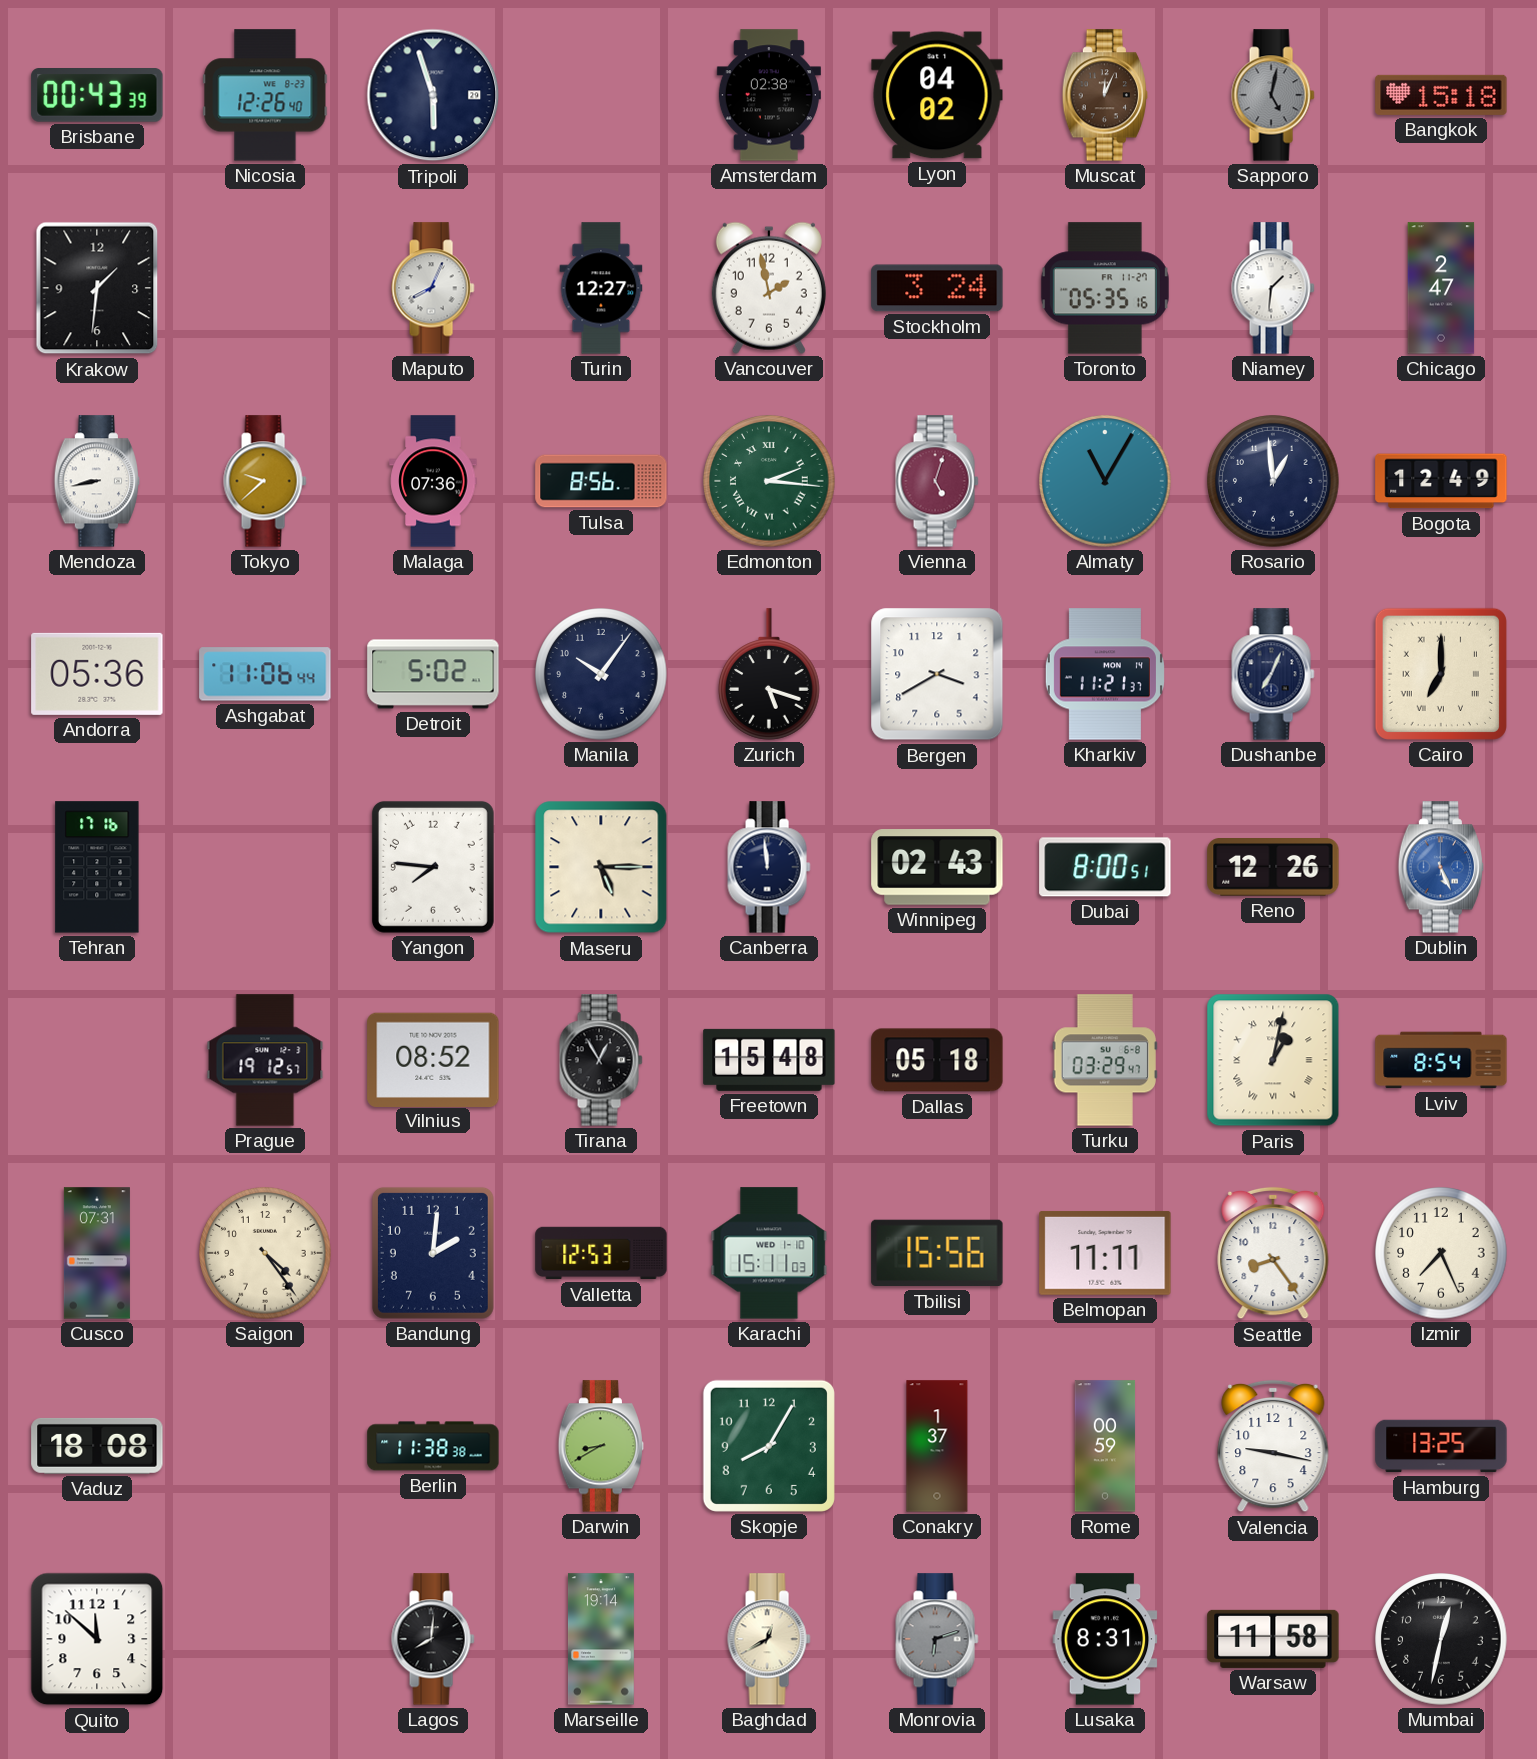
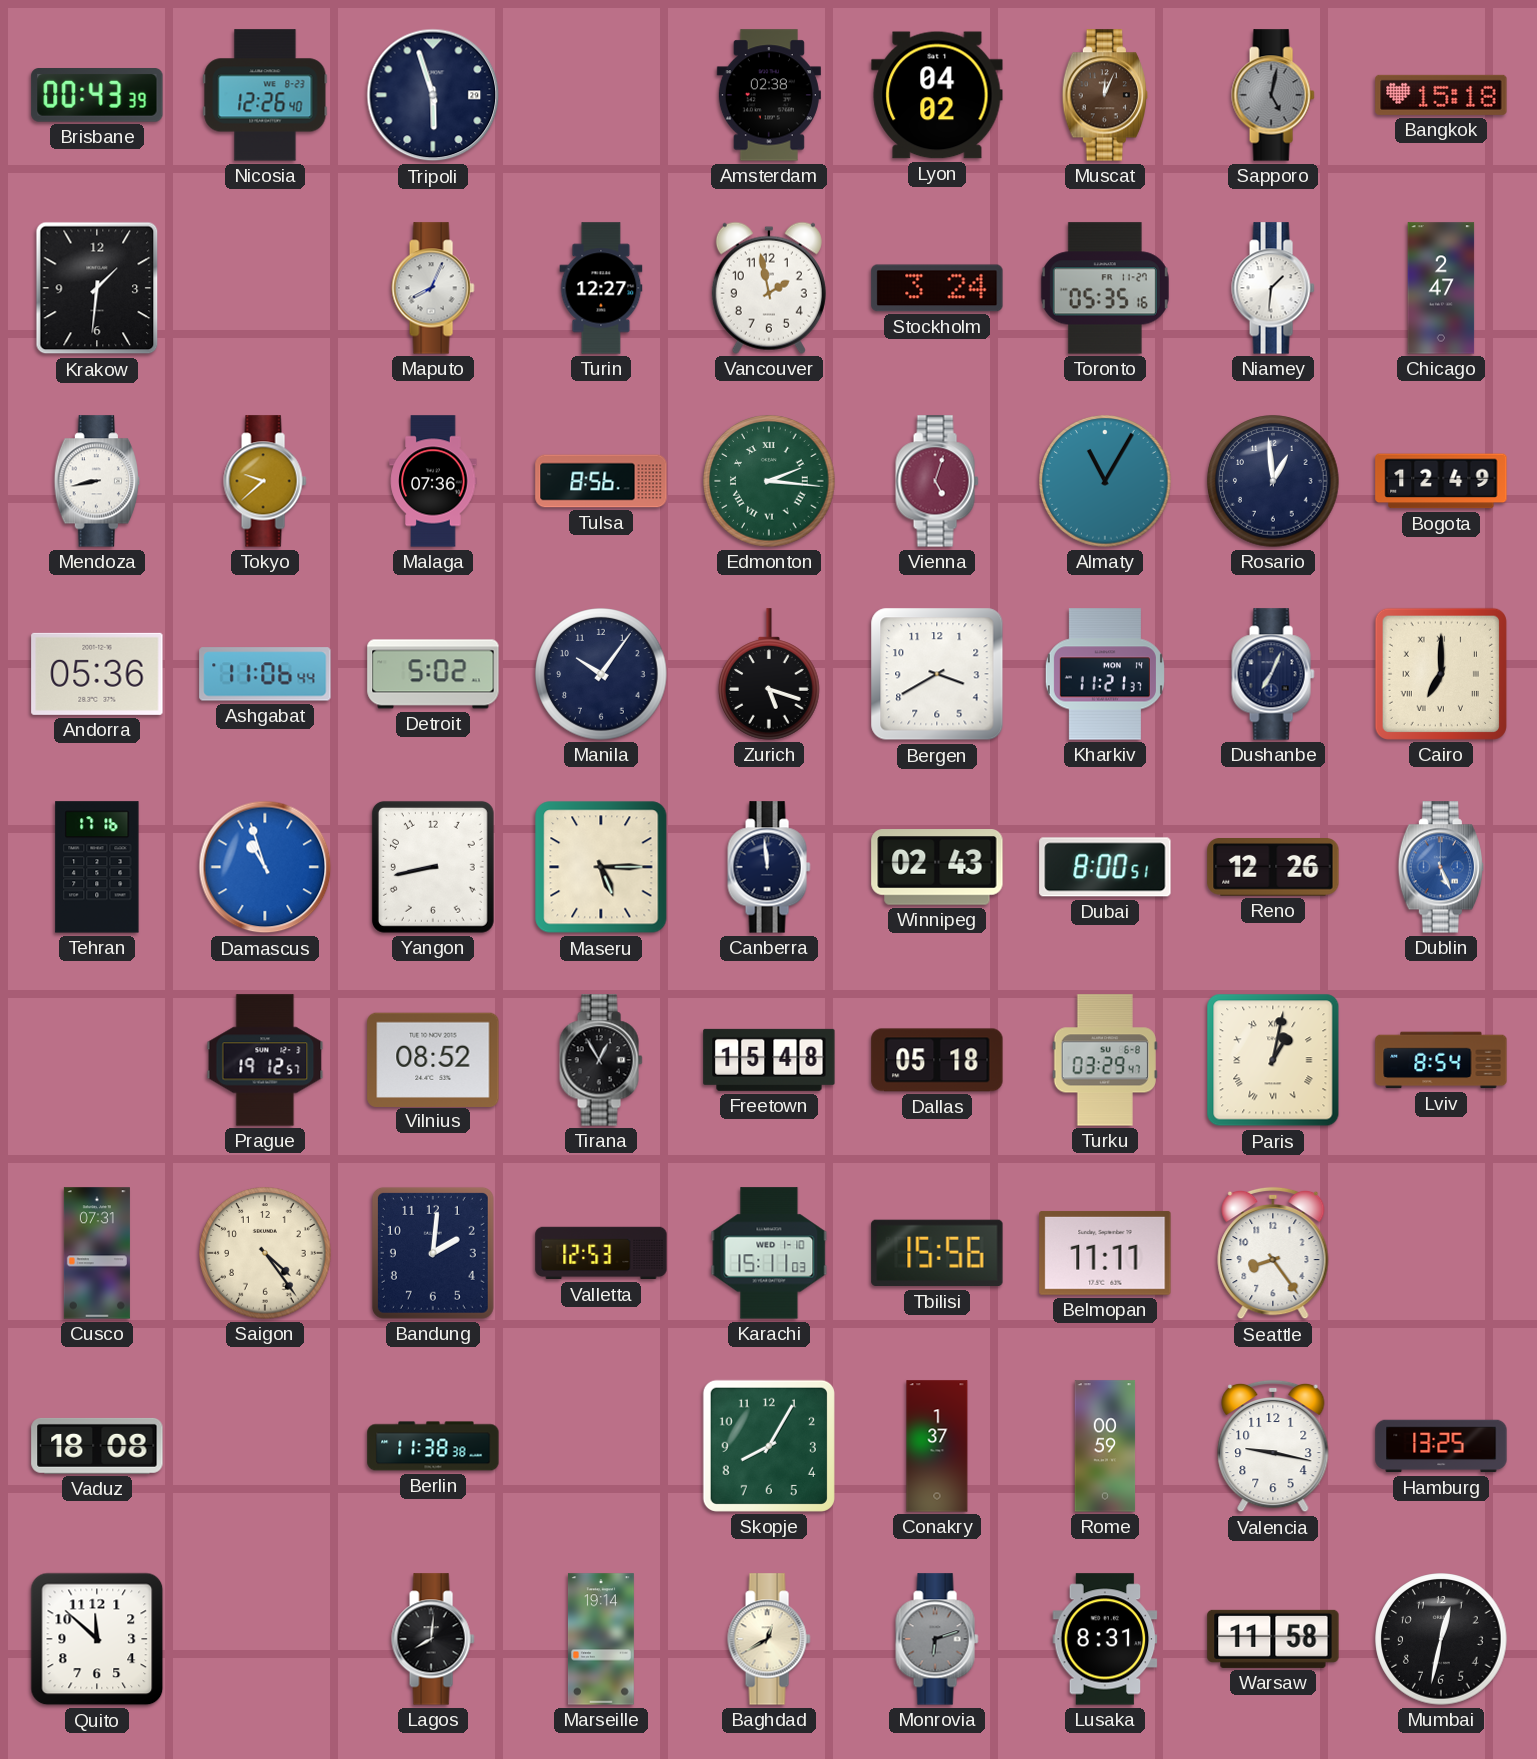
Damascus: none -> 10:57 (265, 867)
Yangon: 7:46 -> 8:43 (433, 867)
Izmir: 7:26 -> none (1441, 1253)
Darwin: 8:40 -> none (600, 1446)
